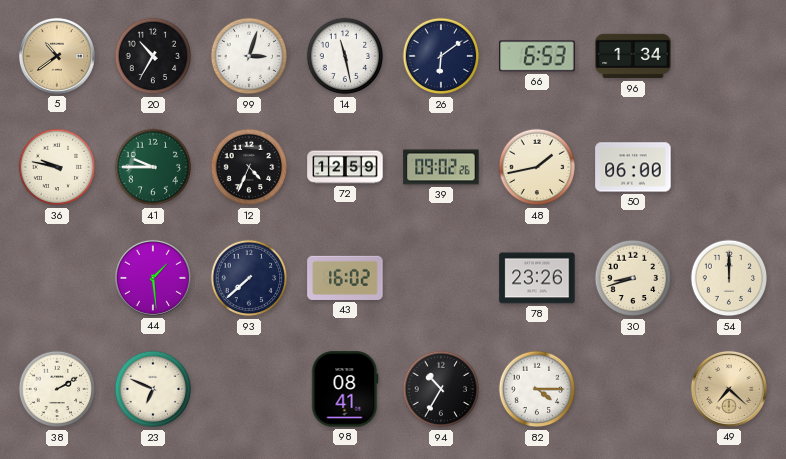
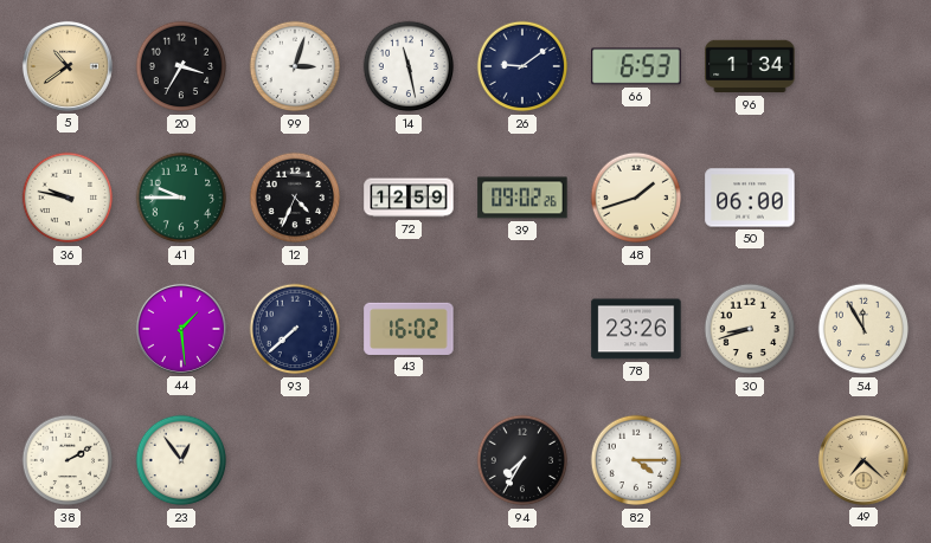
20: 10:35 -> 3:35 (181, 66)
26: 6:09 -> 9:09 (522, 66)
48: 1:43 -> 1:42 (636, 198)
54: 12:00 -> 11:55 (863, 329)
23: 6:49 -> 12:54 (181, 460)
98: 08:41 -> none (345, 389)
94: 10:35 -> 7:35 (522, 460)
